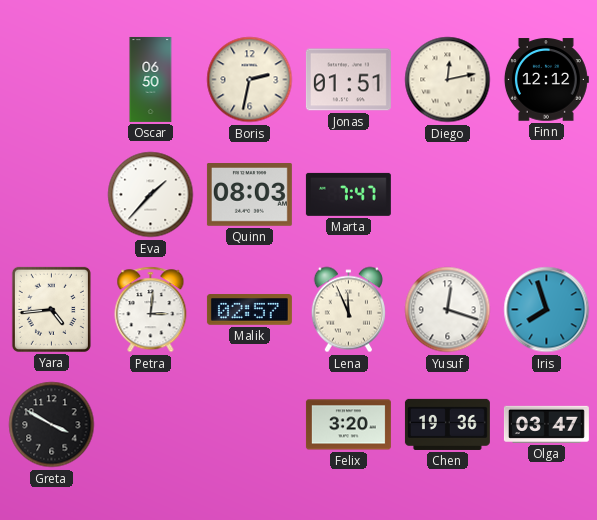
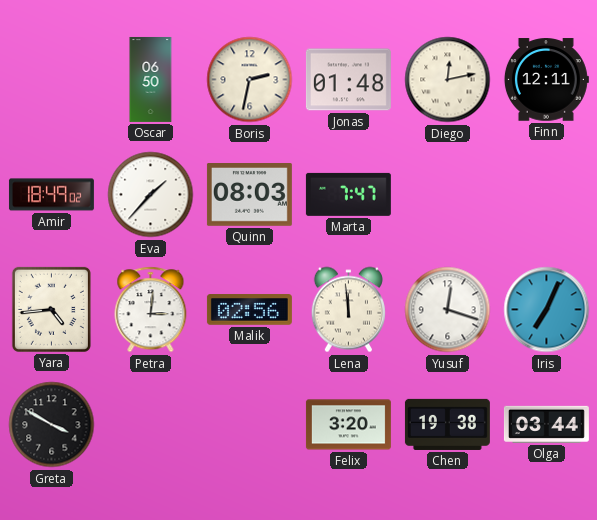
Jonas: 01:51 -> 01:48 (348, 80)
Finn: 12:12 -> 12:11 (546, 80)
Amir: none -> 18:49 (51, 195)
Malik: 02:57 -> 02:56 (249, 310)
Lena: 11:56 -> 11:59 (348, 310)
Iris: 7:57 -> 7:04 (547, 310)
Chen: 19:36 -> 19:38 (447, 424)
Olga: 03:47 -> 03:44 (546, 424)
